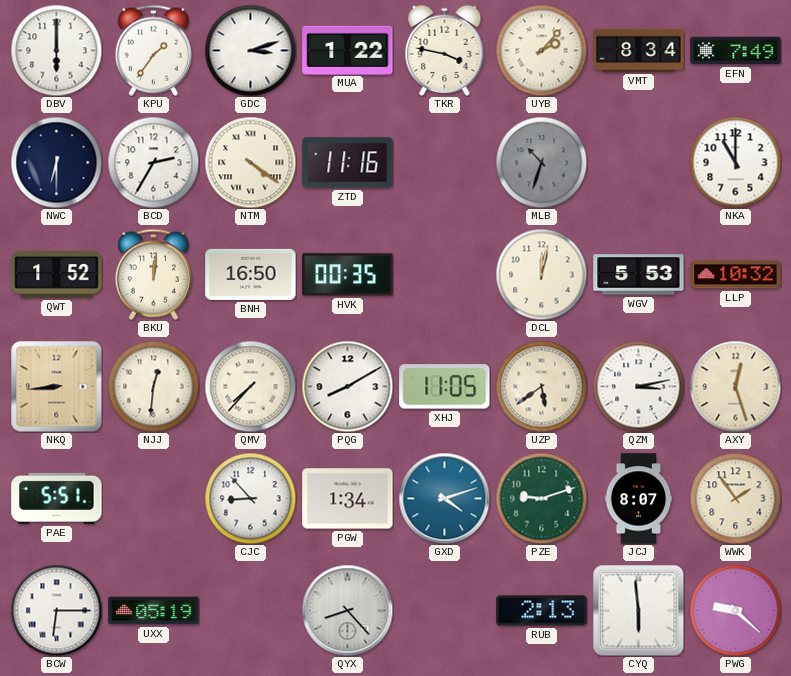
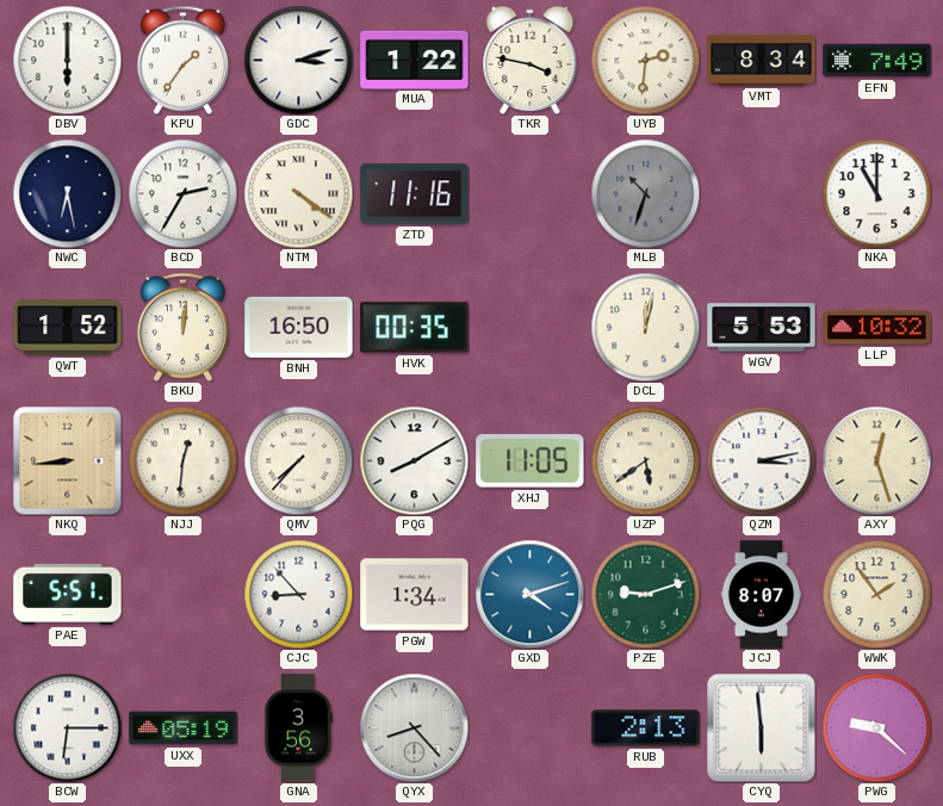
UYB: 2:07 -> 2:31 (645, 60)
NWC: 6:30 -> 6:28 (67, 193)
GNA: none -> 3:56 (298, 728)
